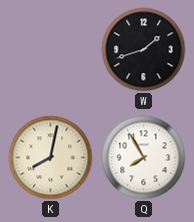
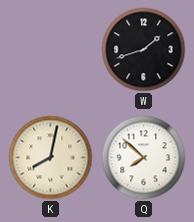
Q: 7:55 -> 7:52 (144, 158)
